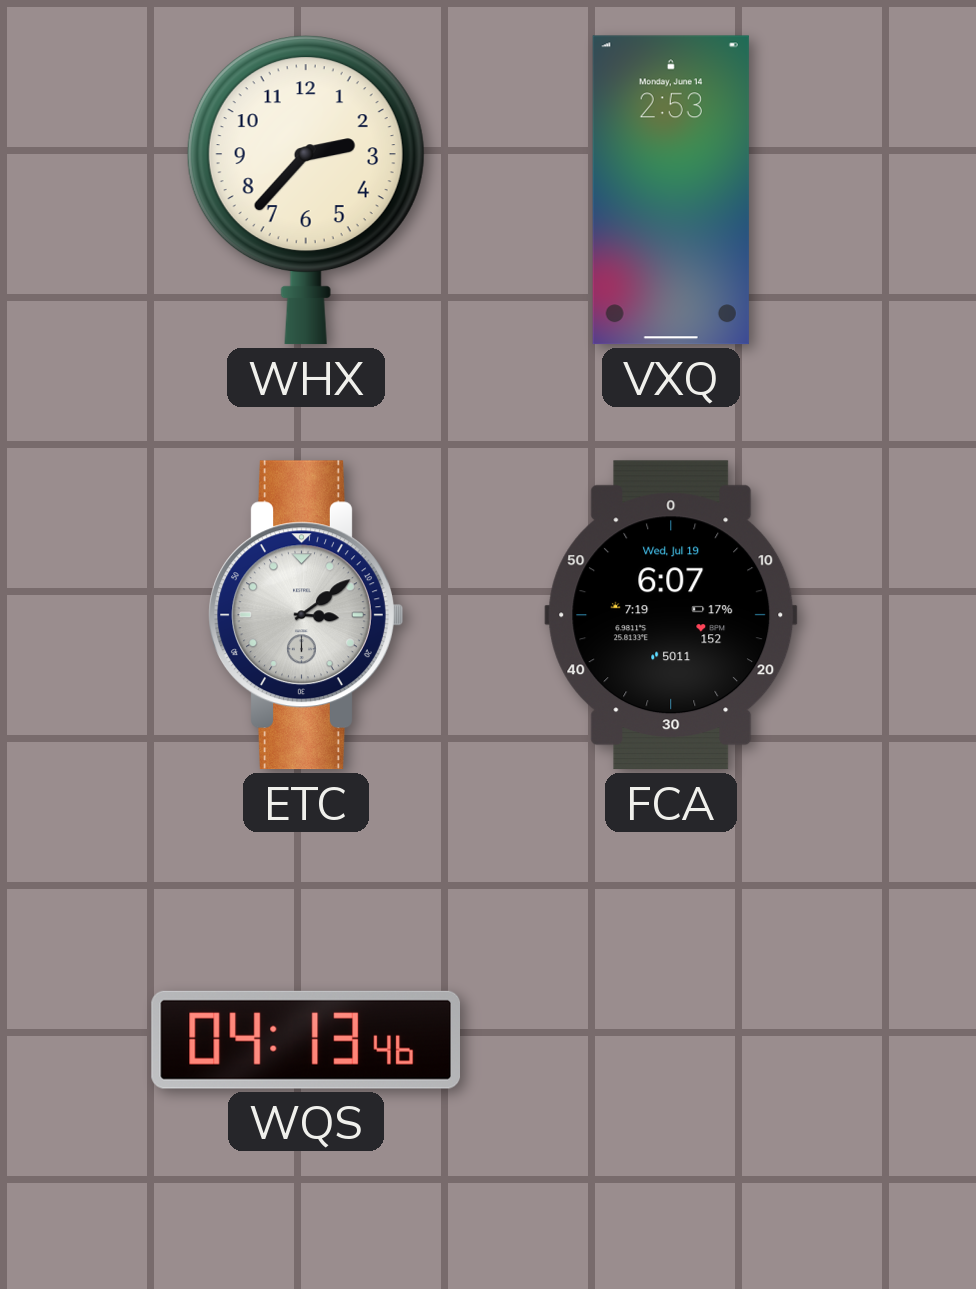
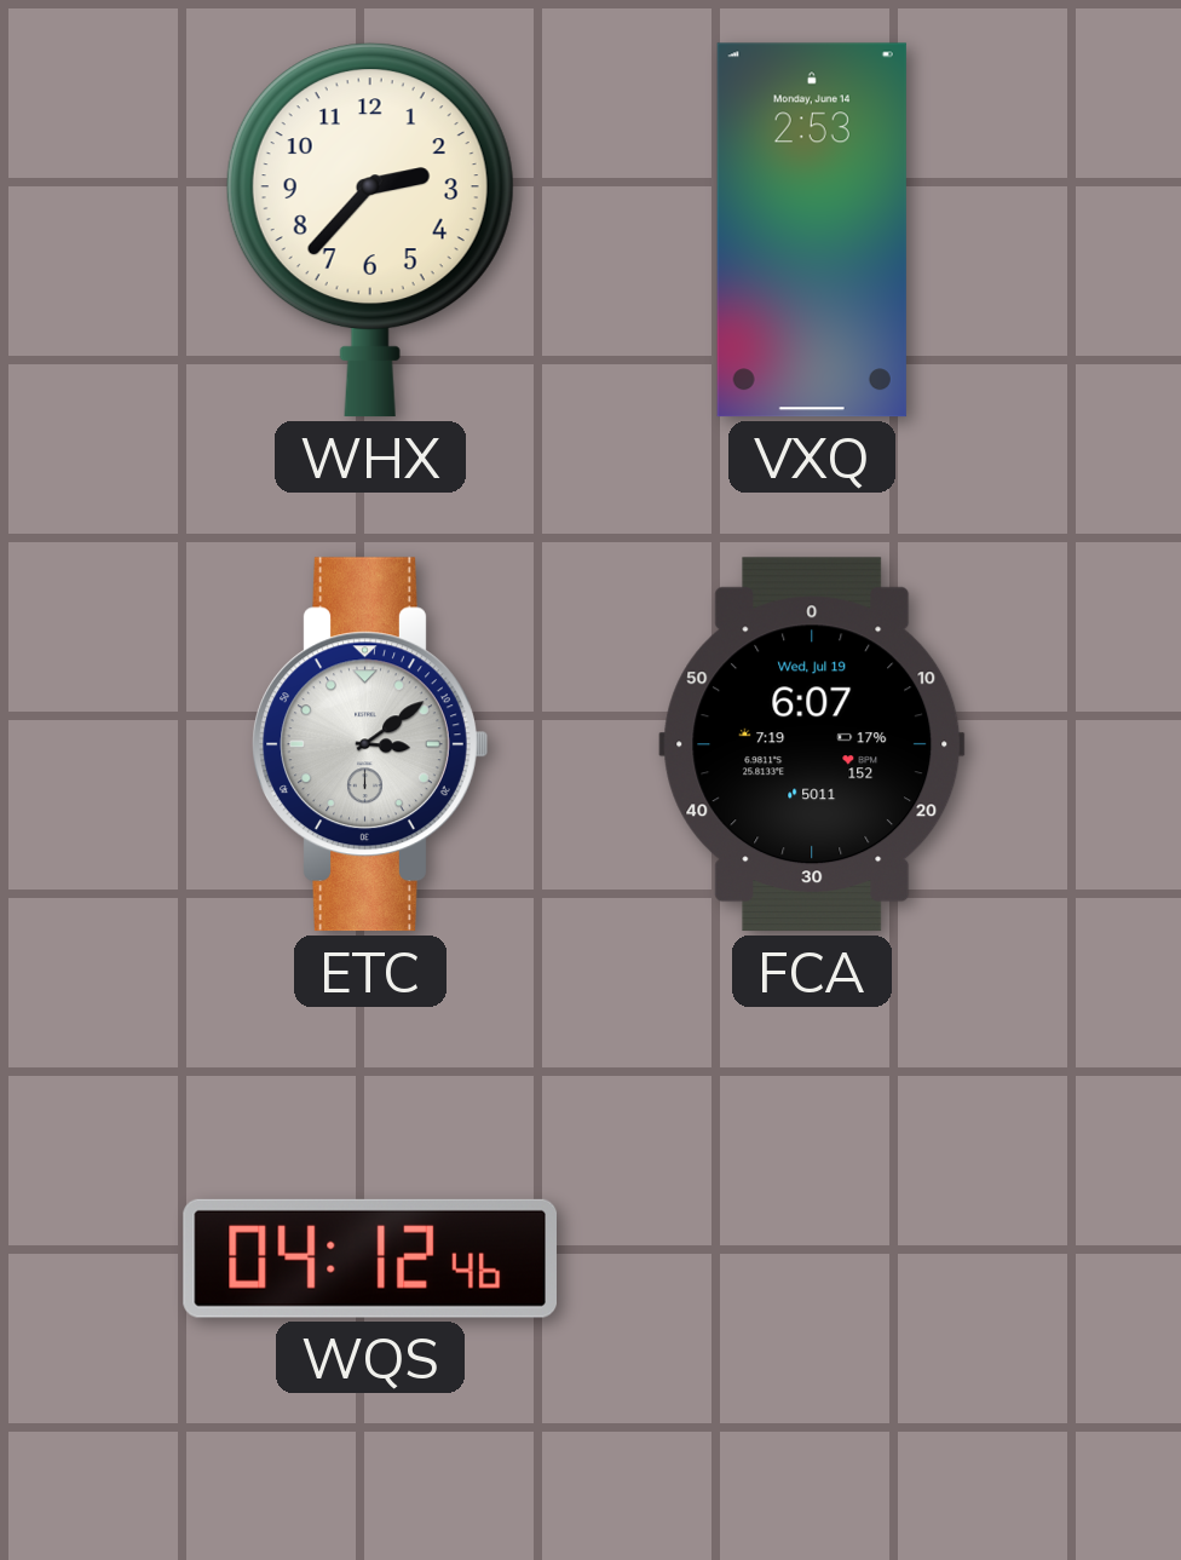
WQS: 04:13 -> 04:12 (369, 1259)
